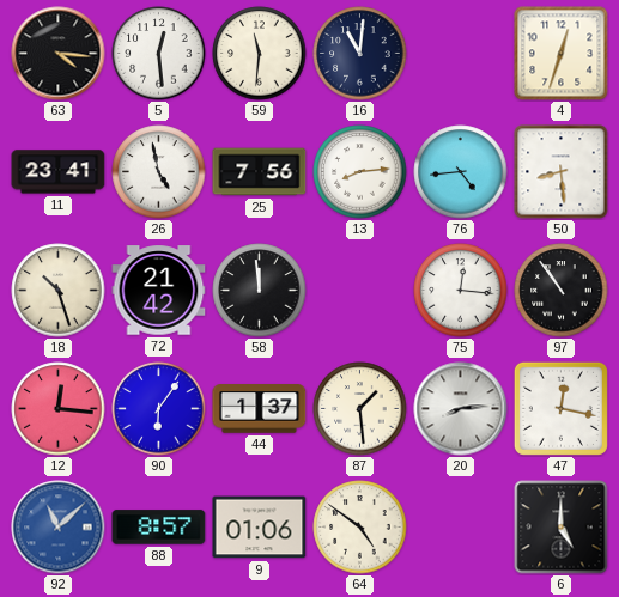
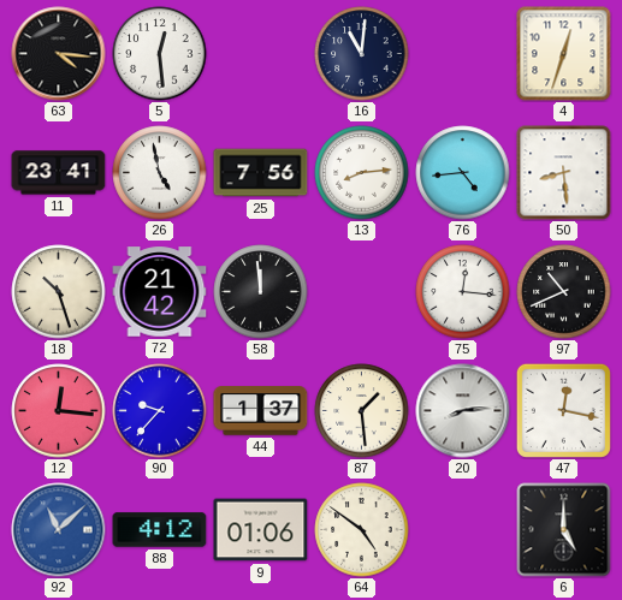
59: 11:31 -> none (260, 54)
97: 10:54 -> 10:41 (564, 292)
90: 6:06 -> 9:37 (160, 411)
88: 8:57 -> 4:12 (160, 530)
